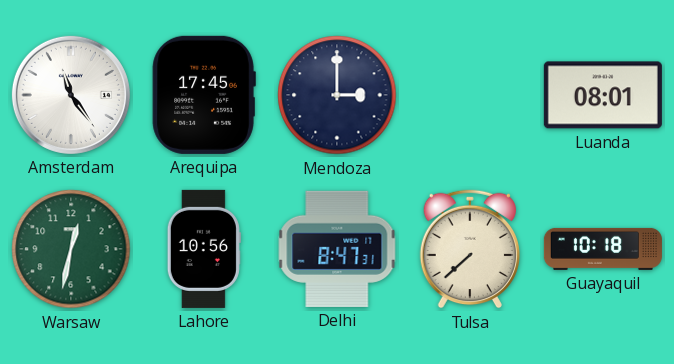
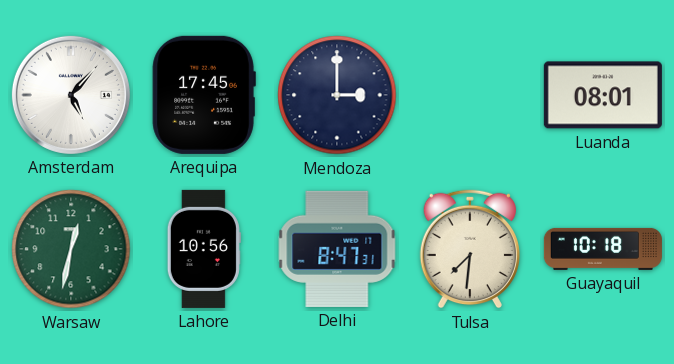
Amsterdam: 11:24 -> 5:07 (71, 95)
Tulsa: 7:38 -> 7:31 (470, 249)
